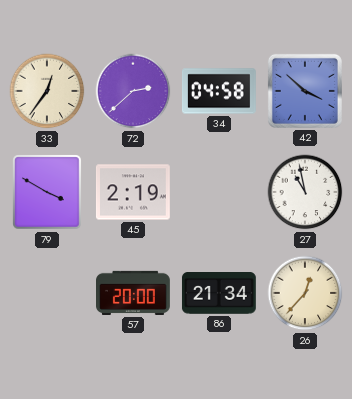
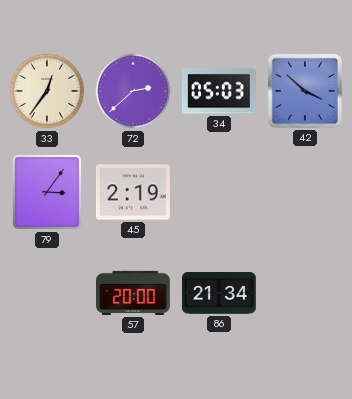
34: 04:58 -> 05:03 (219, 91)
79: 3:50 -> 3:06 (47, 192)
27: 10:58 -> none (305, 192)
26: 12:37 -> none (305, 293)
